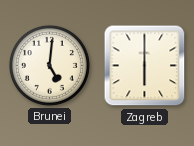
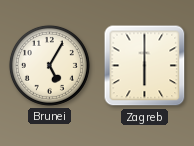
Brunei: 5:01 -> 5:05 (49, 65)
